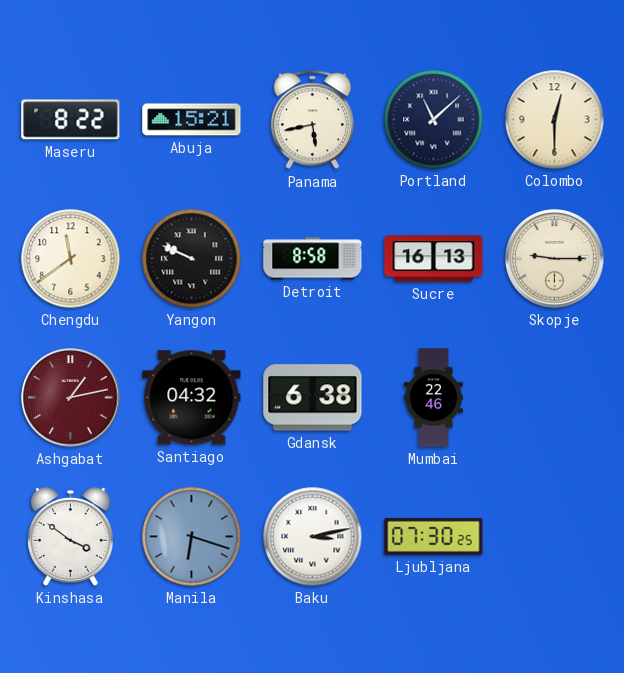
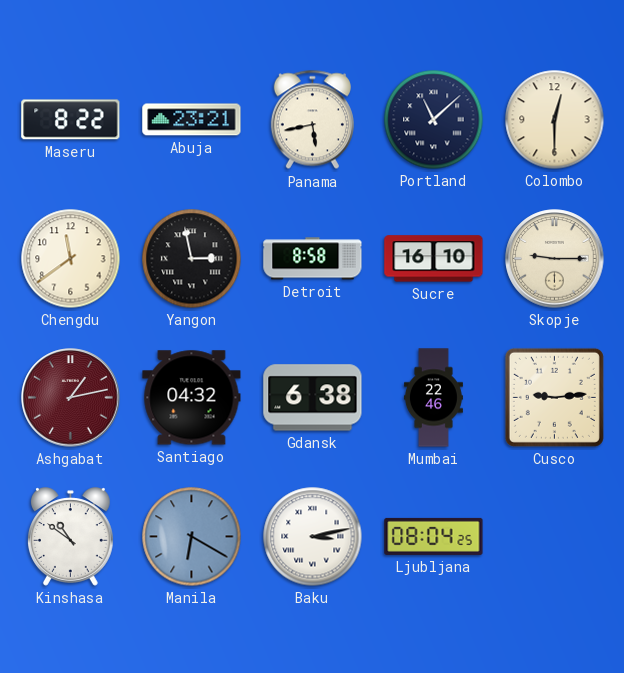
Abuja: 15:21 -> 23:21 (192, 120)
Yangon: 9:49 -> 2:58 (192, 259)
Sucre: 16:13 -> 16:10 (434, 259)
Cusco: none -> 9:14 (554, 397)
Kinshasa: 3:51 -> 10:51 (70, 537)
Manila: 6:18 -> 6:20 (192, 537)
Ljubljana: 07:30 -> 08:04 (434, 536)
